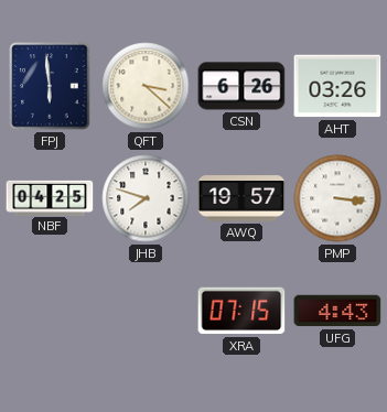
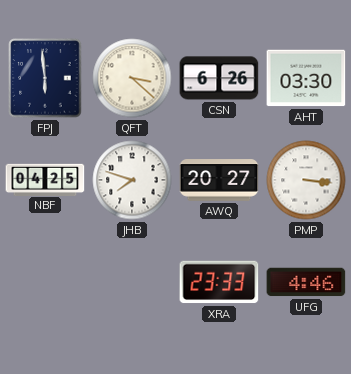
AHT: 03:26 -> 03:30 (306, 78)
AWQ: 19:57 -> 20:27 (219, 180)
XRA: 07:15 -> 23:33 (219, 282)
UFG: 4:43 -> 4:46 (306, 282)
